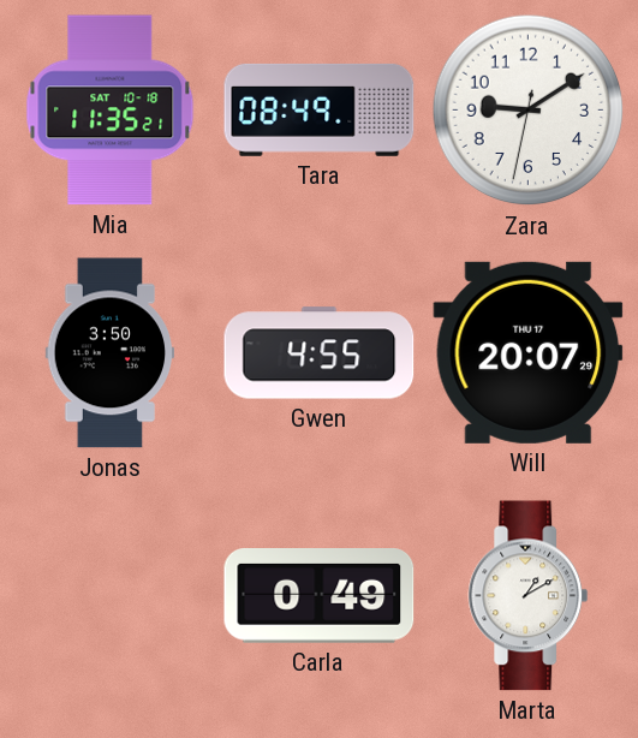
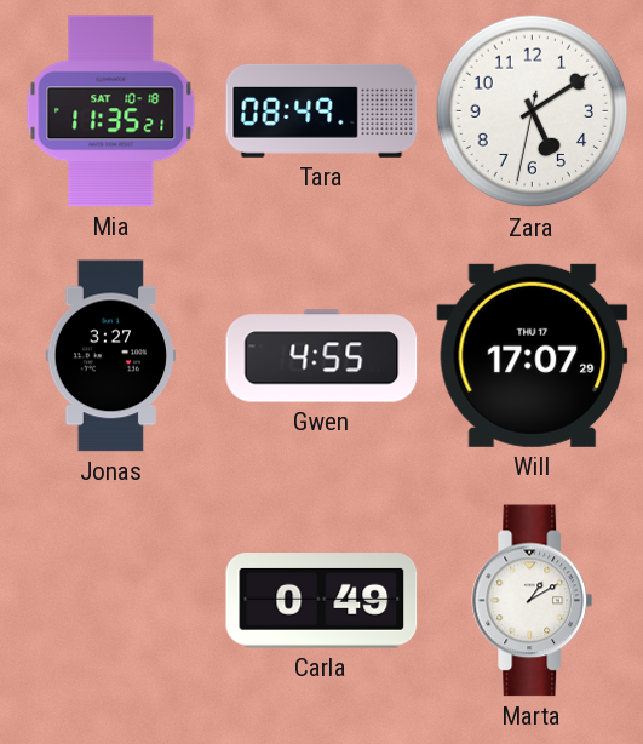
Zara: 9:09 -> 5:09 (533, 111)
Jonas: 3:50 -> 3:27 (111, 356)
Will: 20:07 -> 17:07 (533, 355)
